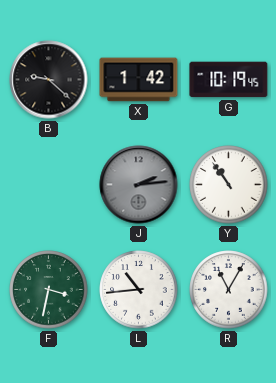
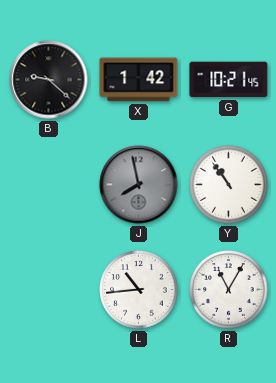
G: 10:19 -> 10:21 (229, 80)
J: 2:14 -> 7:58 (139, 185)
F: 3:32 -> none (49, 290)
